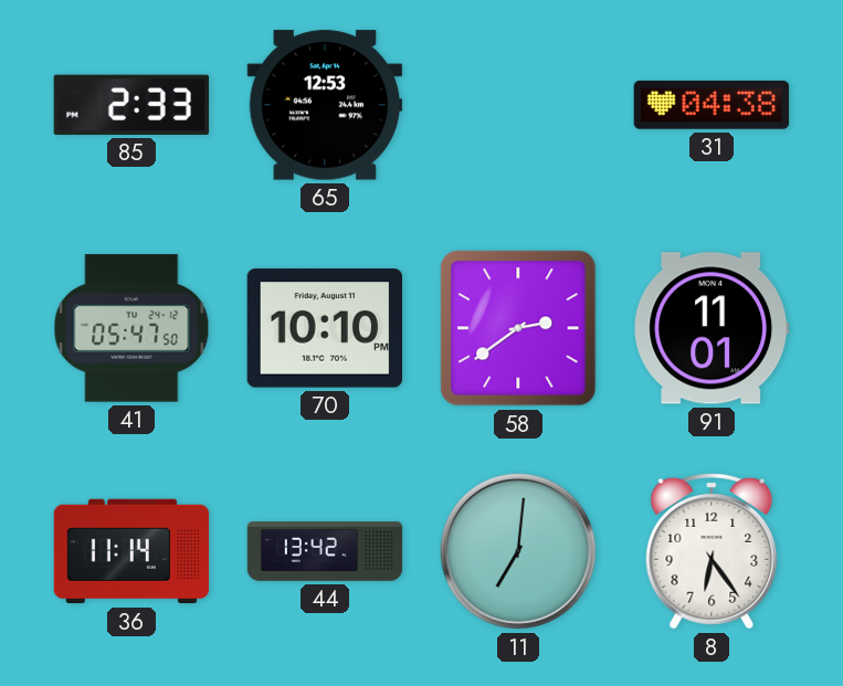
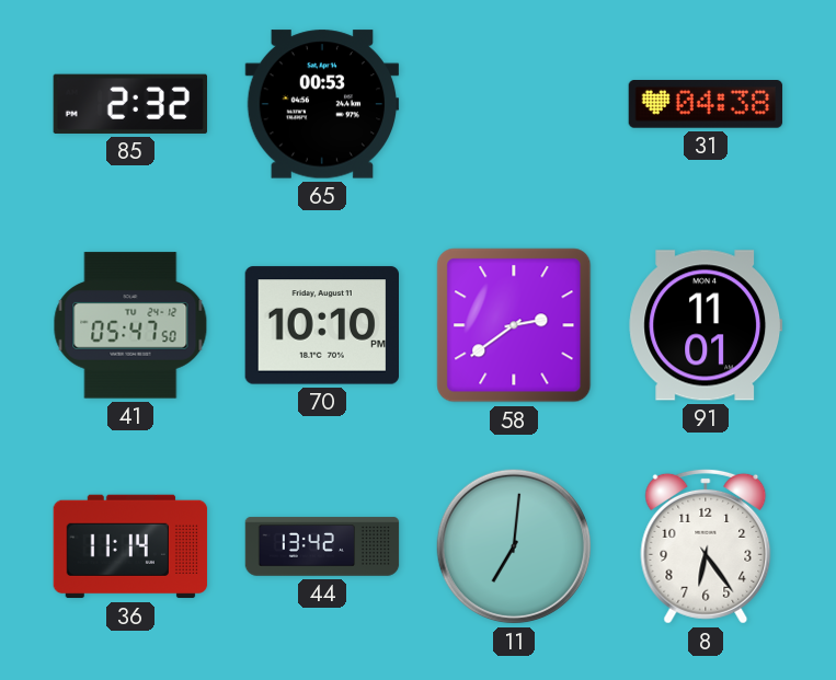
85: 2:33 -> 2:32 (129, 104)
65: 12:53 -> 00:53 (322, 104)
